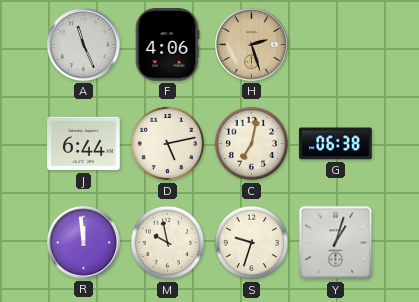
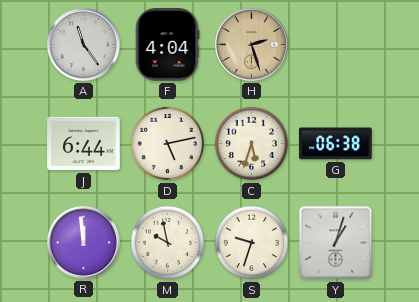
A: 11:26 -> 11:24 (83, 44)
F: 4:06 -> 4:04 (167, 45)
C: 7:02 -> 5:33 (252, 144)
